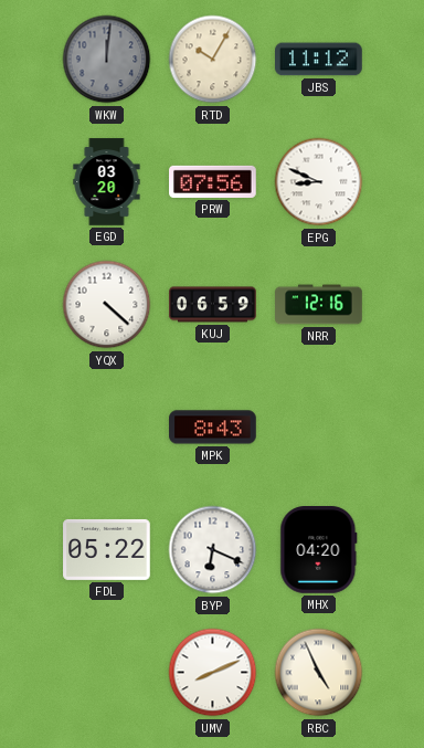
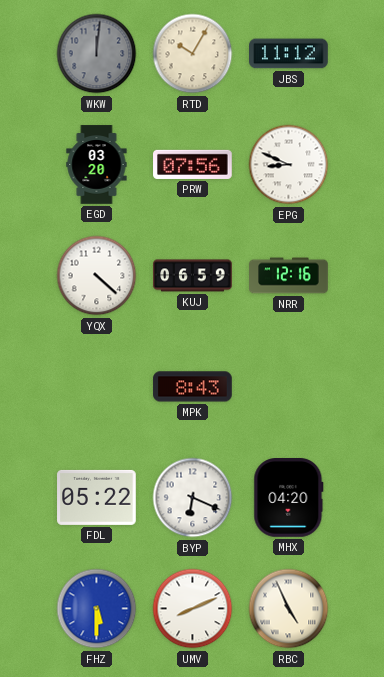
FHZ: none -> 5:30 (97, 609)
